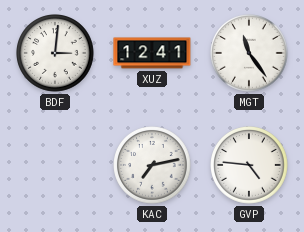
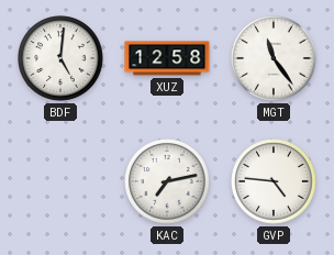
BDF: 3:01 -> 5:01 (62, 59)
XUZ: 12:41 -> 12:58 (167, 58)
